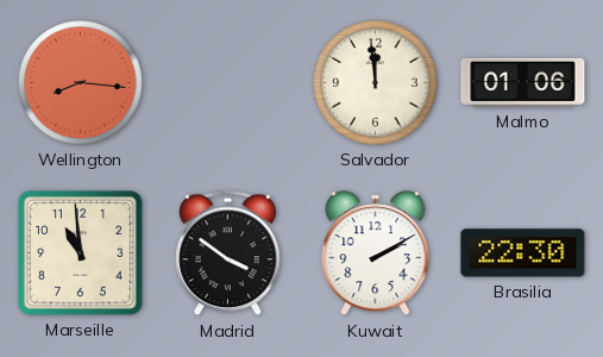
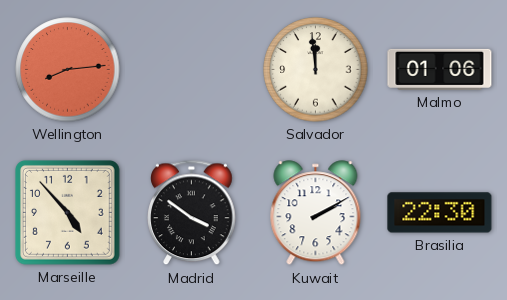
Wellington: 8:16 -> 8:14 (68, 70)
Marseille: 10:59 -> 4:53 (67, 212)
